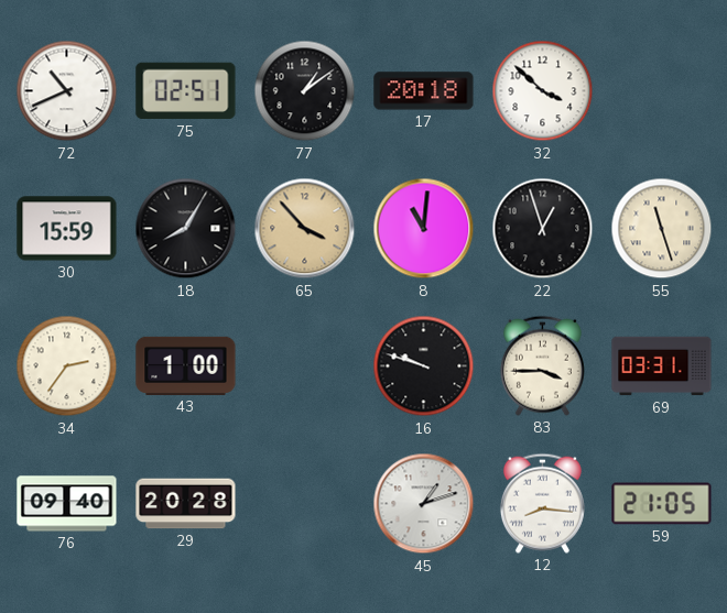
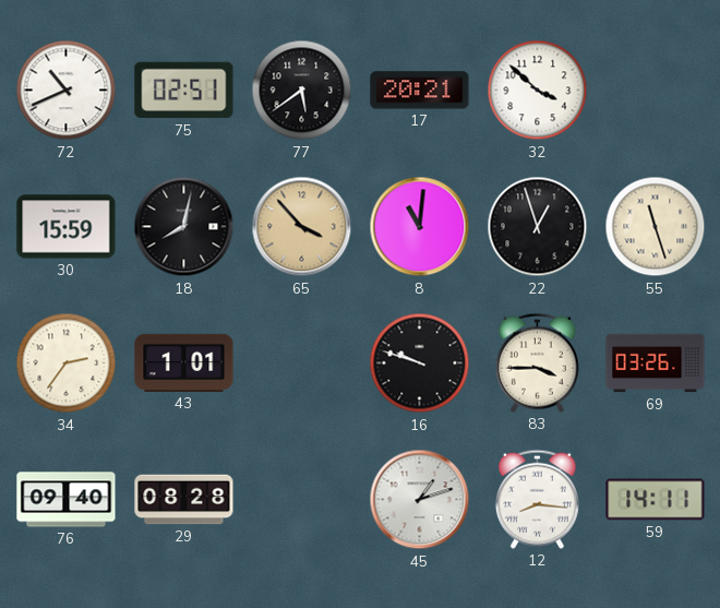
77: 1:09 -> 5:39 (302, 91)
17: 20:18 -> 20:21 (420, 91)
18: 8:05 -> 8:02 (184, 227)
43: 1:00 -> 1:01 (184, 362)
69: 03:31 -> 03:26 (656, 363)
29: 20:28 -> 08:28 (184, 500)
59: 21:05 -> 14:11 (656, 500)
